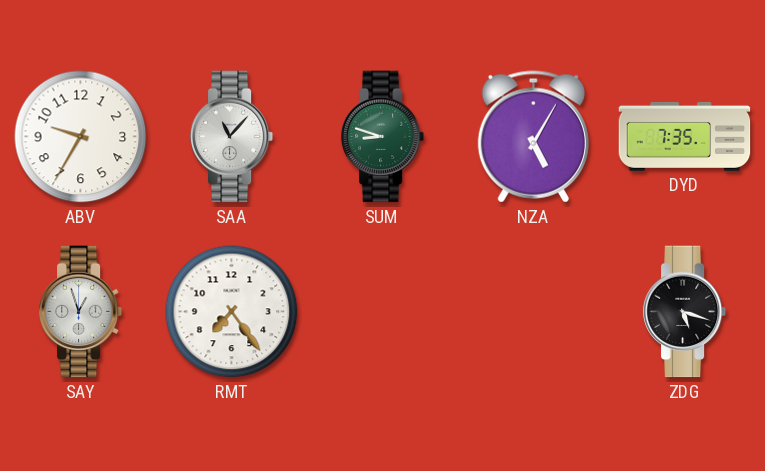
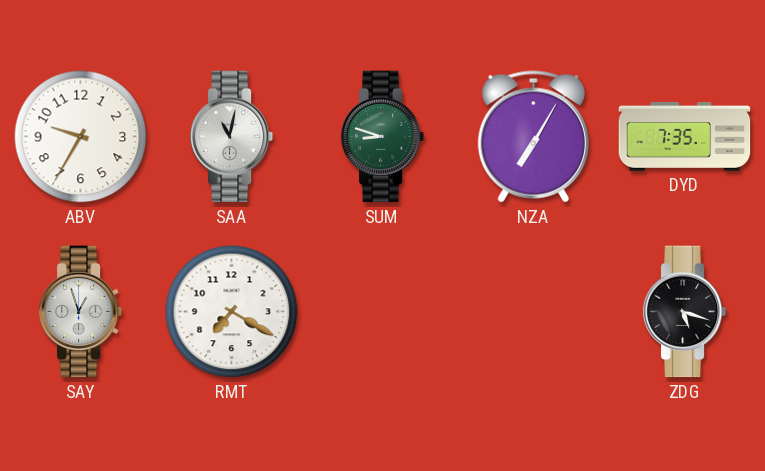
SAA: 11:07 -> 11:02 (232, 137)
NZA: 5:05 -> 7:05 (533, 137)
RMT: 7:24 -> 7:20 (232, 312)
